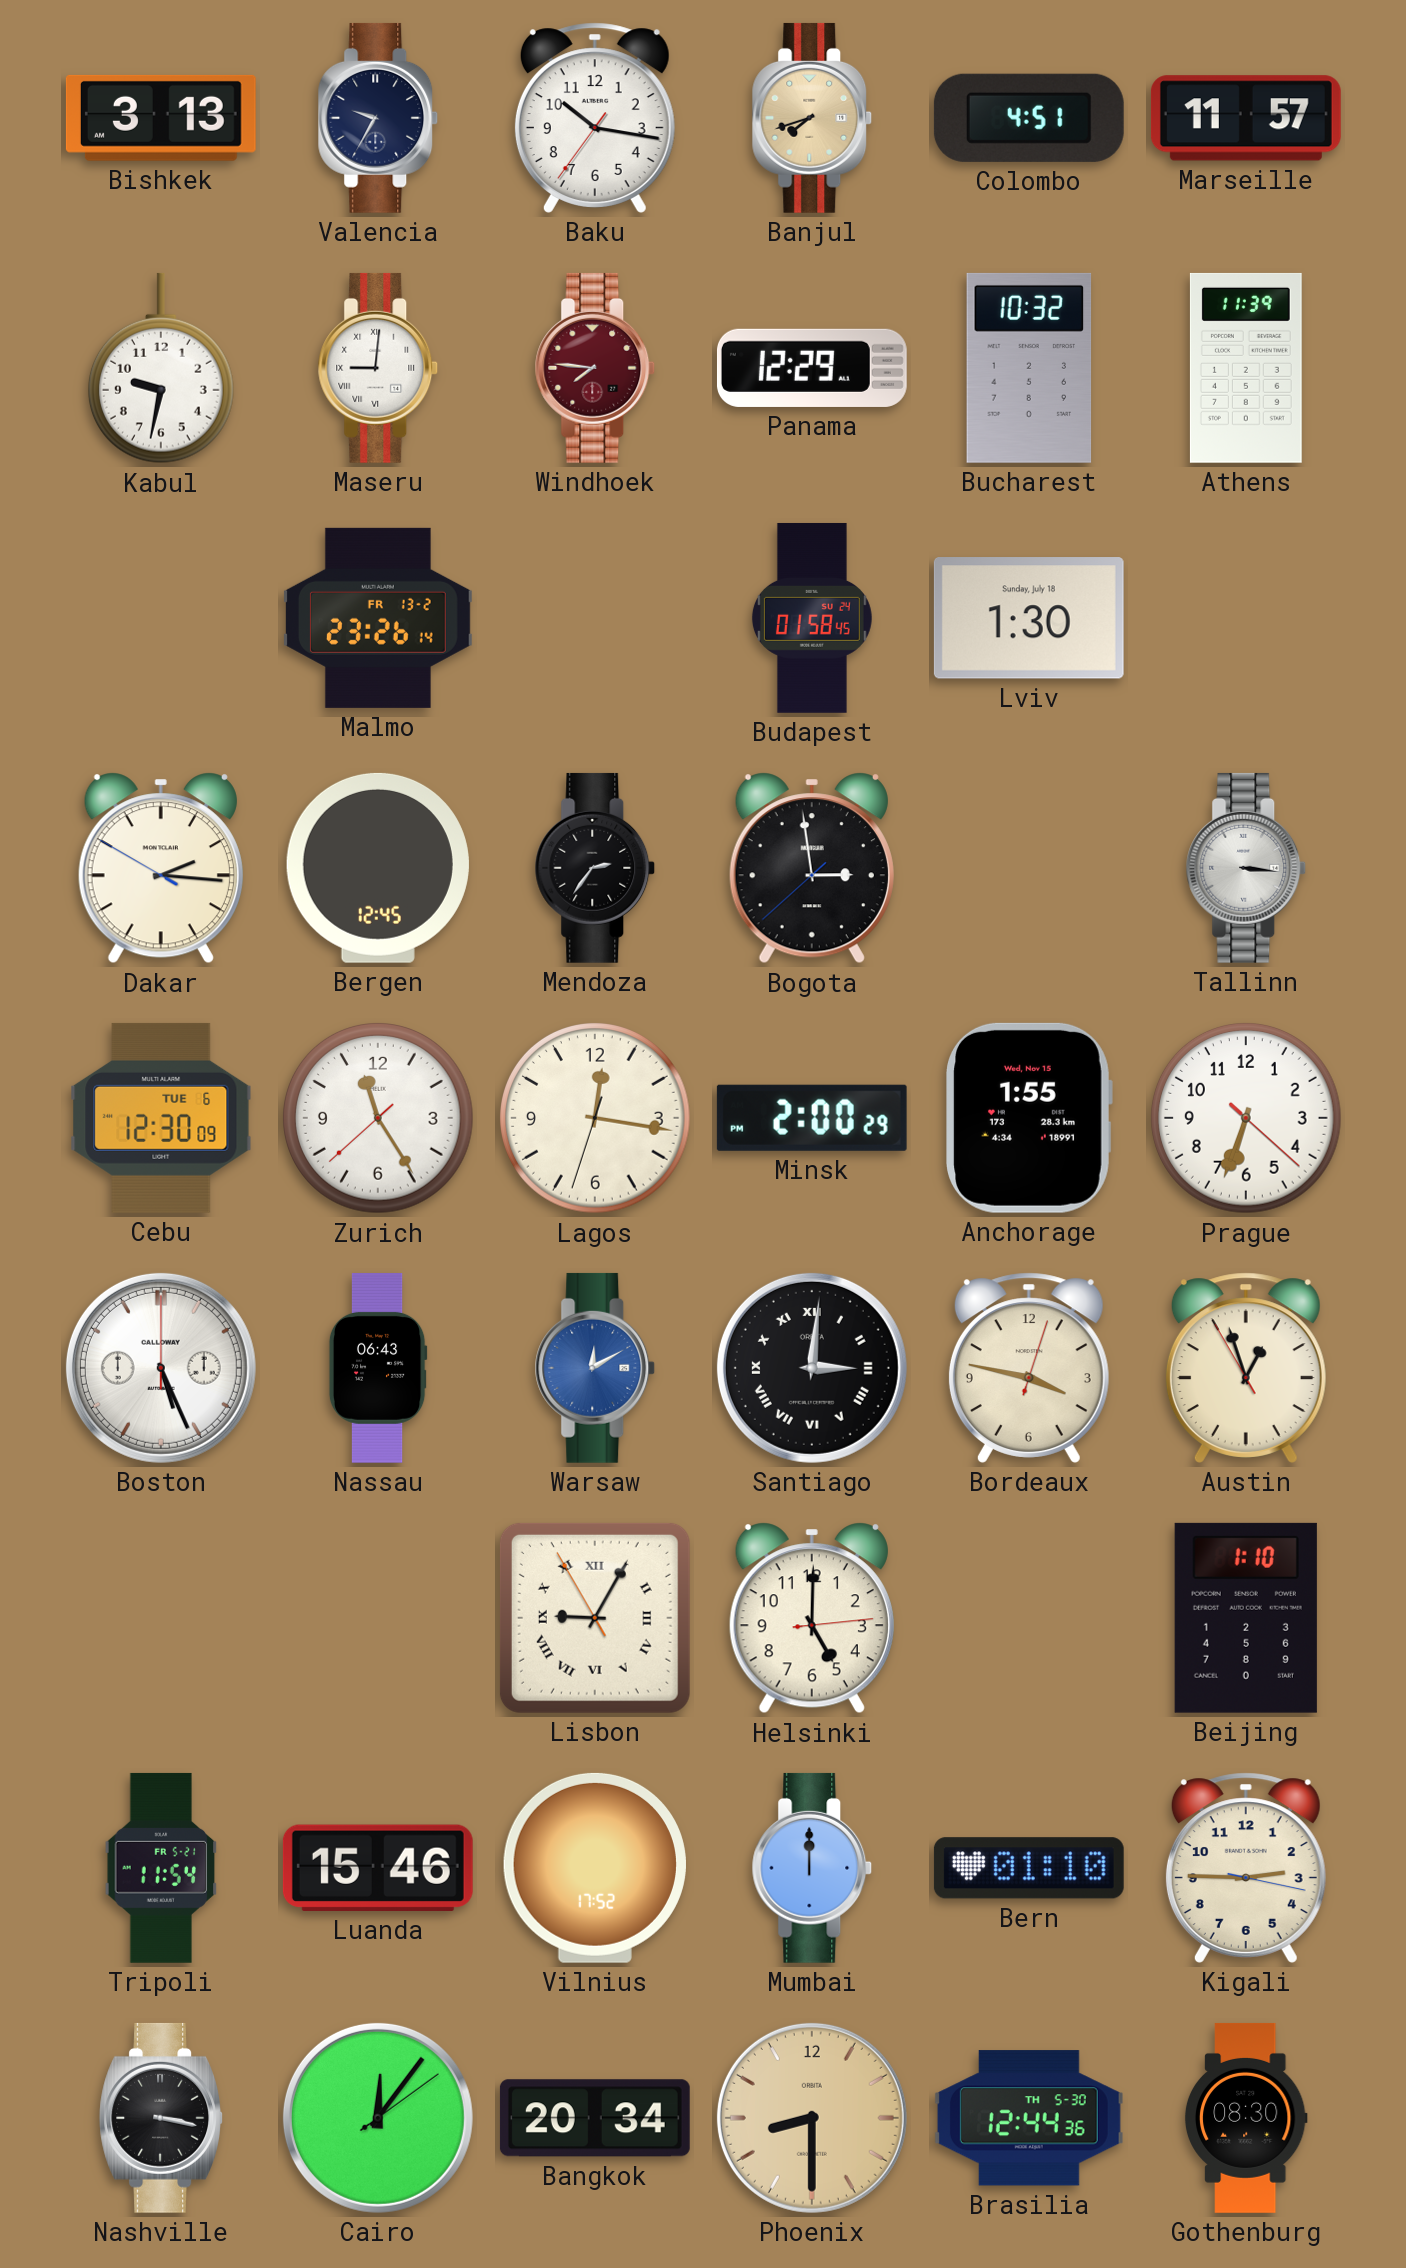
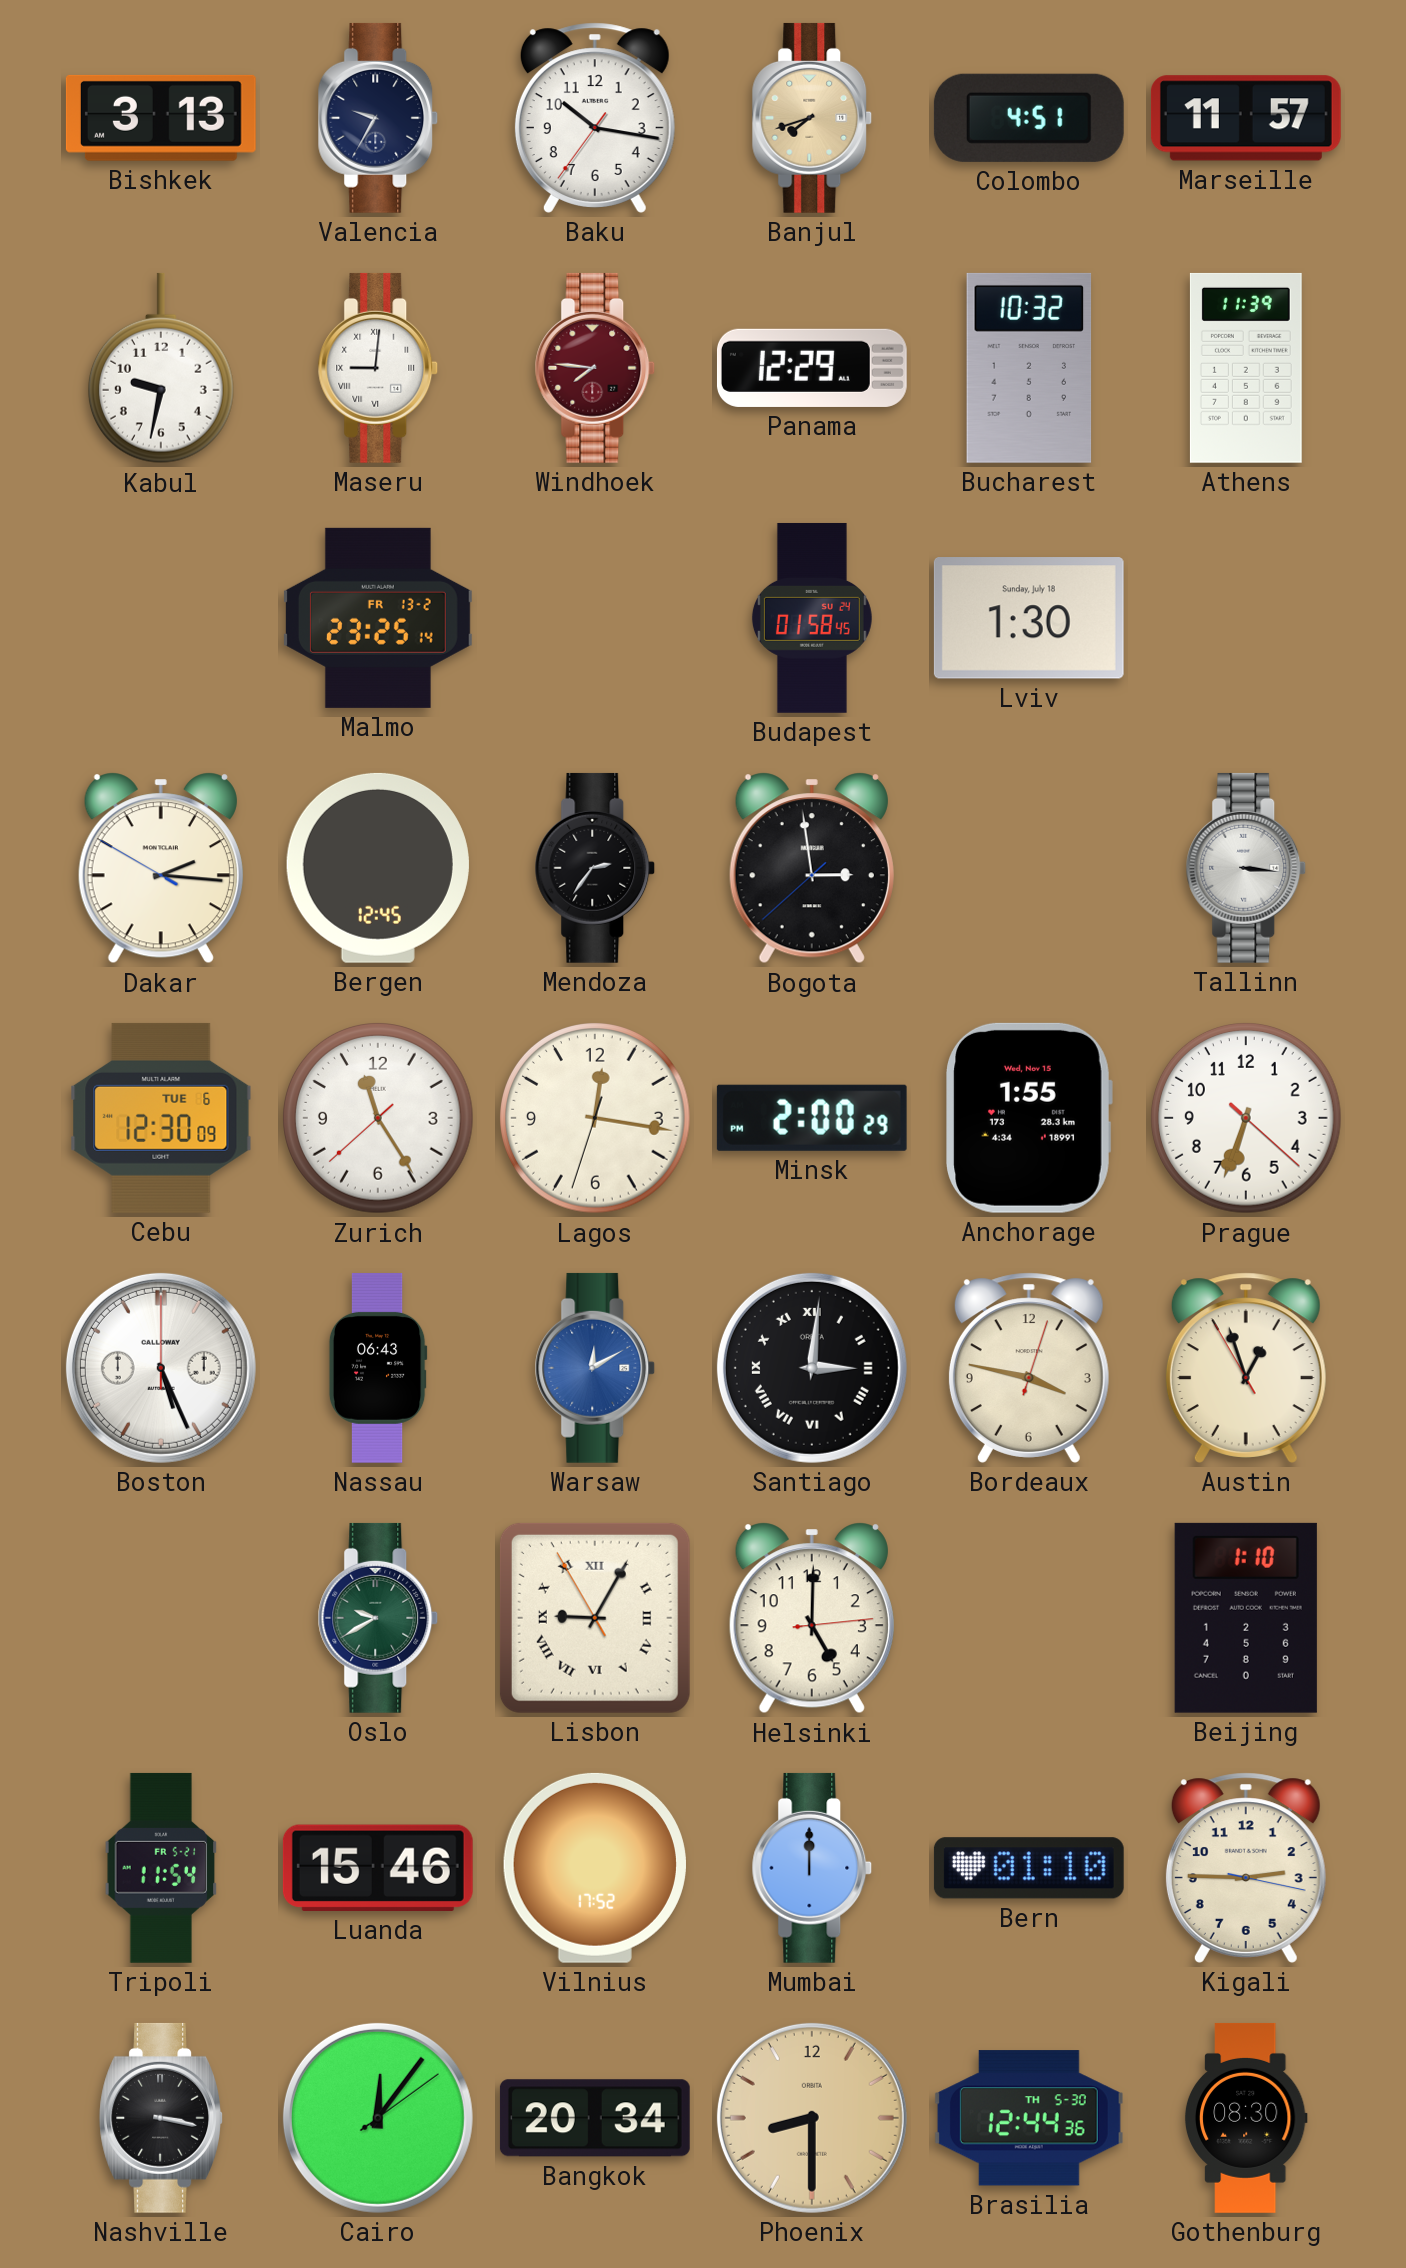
Malmo: 23:26 -> 23:25 (378, 618)
Oslo: none -> 9:40 (378, 1618)
